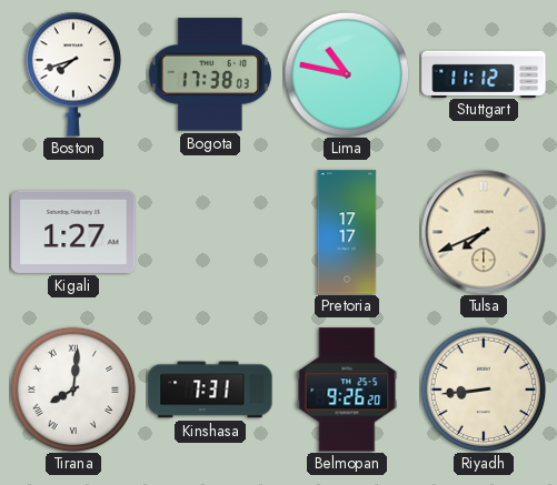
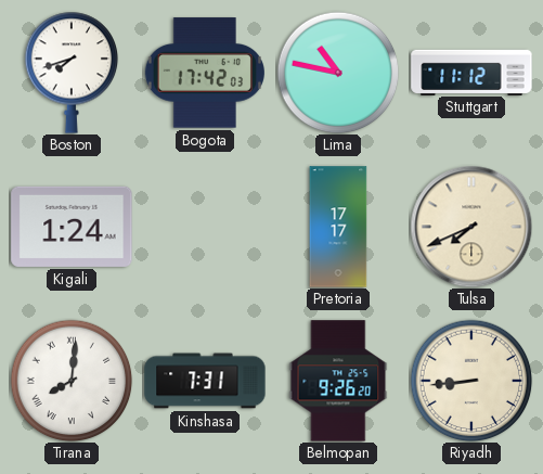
Bogota: 17:38 -> 17:42 (205, 73)
Kigali: 1:27 -> 1:24 (72, 227)
